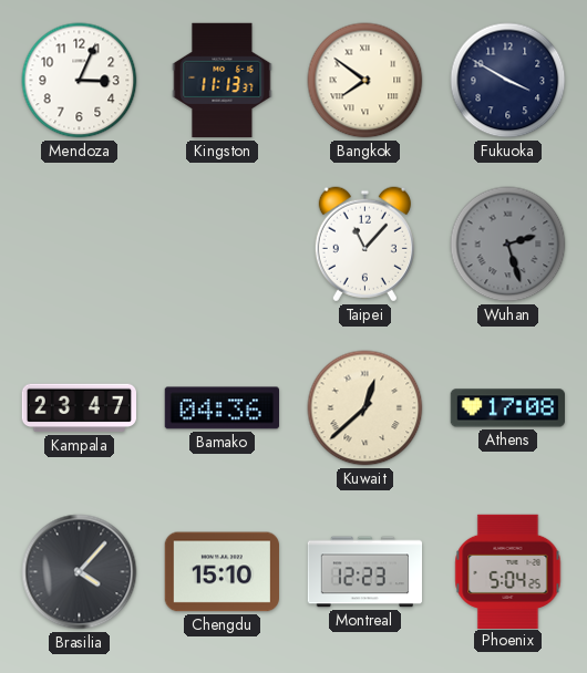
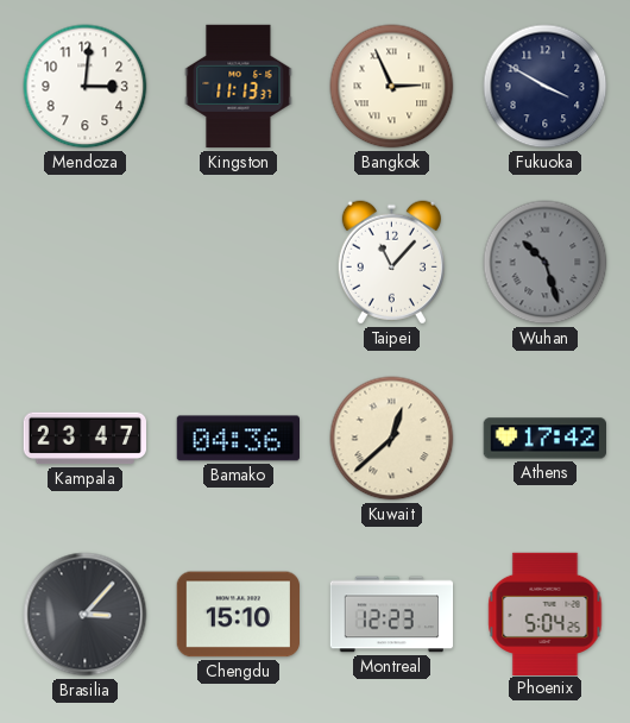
Mendoza: 3:04 -> 3:01 (86, 87)
Bangkok: 7:51 -> 2:56 (392, 87)
Wuhan: 2:27 -> 10:27 (546, 263)
Athens: 17:08 -> 17:42 (544, 439)
Brasilia: 4:07 -> 3:07 (86, 615)
